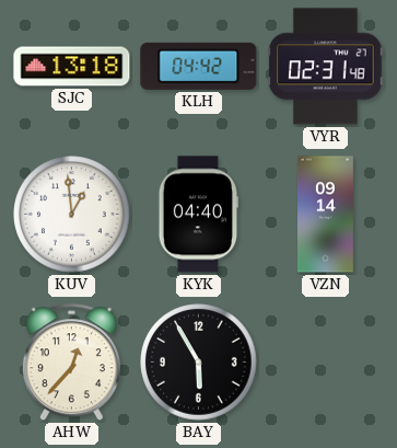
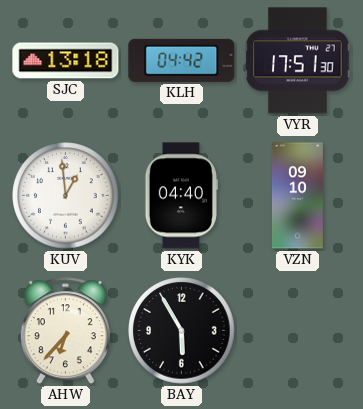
VYR: 02:31 -> 17:51 (298, 61)
VZN: 09:14 -> 09:10 (297, 196)
AHW: 12:37 -> 6:37 (65, 331)
